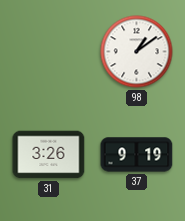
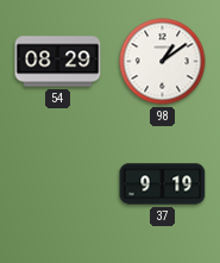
54: none -> 08:29 (58, 62)
31: 3:26 -> none (49, 155)
